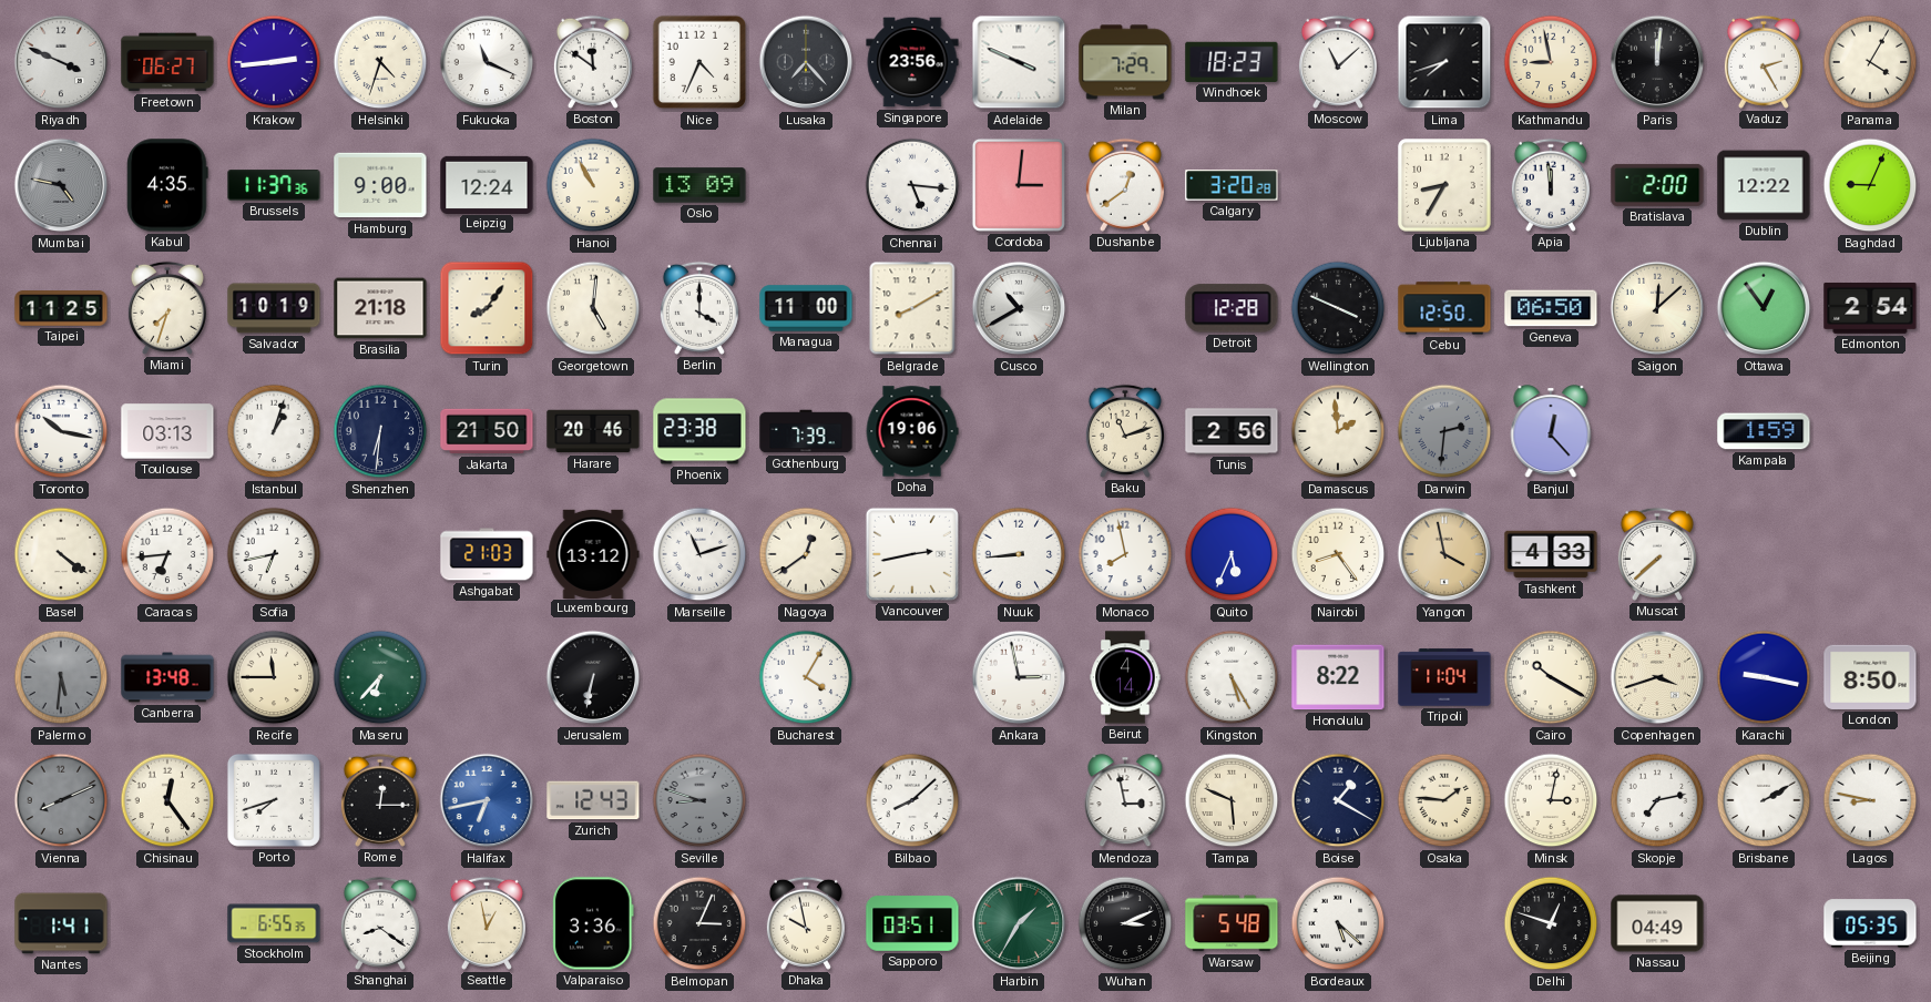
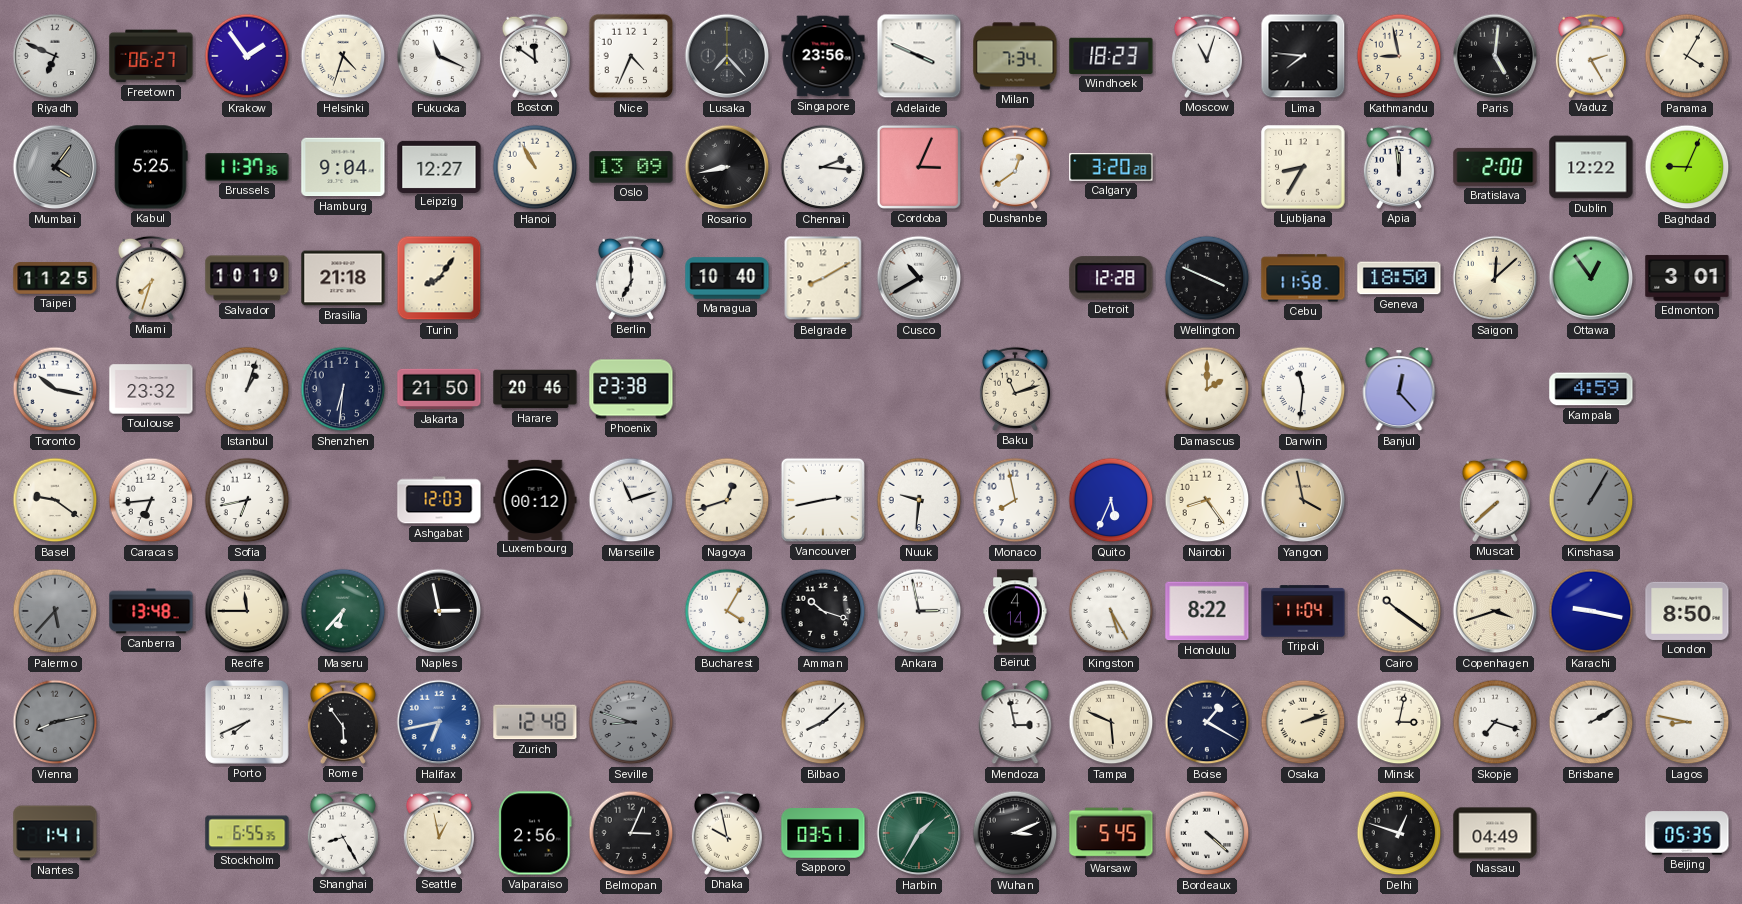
Riyadh: 3:49 -> 6:49 (55, 56)
Krakow: 2:44 -> 1:54 (247, 56)
Milan: 7:29 -> 7:34 (1015, 56)
Moscow: 11:08 -> 11:03 (1207, 56)
Lima: 7:42 -> 7:46 (1303, 56)
Paris: 12:01 -> 5:01 (1495, 56)
Mumbai: 4:47 -> 4:06 (55, 167)
Kabul: 4:35 -> 5:25 (151, 167)
Hamburg: 9:00 -> 9:04 (343, 167)
Leipzig: 12:24 -> 12:27 (439, 166)
Rosario: none -> 8:43 (727, 167)
Chennai: 5:16 -> 2:16 (823, 167)
Cordoba: 3:01 -> 3:04 (919, 167)
Georgetown: 5:01 -> none (593, 308)
Berlin: 4:00 -> 7:00 (631, 278)
Managua: 11:00 -> 10:40 (727, 278)
Cebu: 12:50 -> 11:58 (1303, 278)
Geneva: 06:50 -> 18:50 (1399, 278)
Edmonton: 2:54 -> 3:01 (1687, 278)
Toulouse: 03:13 -> 23:32 (151, 389)
Gothenburg: 7:39 -> none (806, 431)
Doha: 19:06 -> none (912, 431)
Tunis: 2:56 -> none (1232, 431)
Damascus: 1:59 -> 2:00 (1207, 389)
Darwin: 2:31 -> 11:31 (1303, 389)
Darwin dial: grey -> white (1303, 389)
Kampala: 1:59 -> 4:59 (1591, 389)
Basel: 4:21 -> 9:21 (55, 500)
Ashgabat: 21:03 -> 12:03 (439, 500)
Luxembourg: 13:12 -> 00:12 (535, 499)
Nagoya: 12:39 -> 12:42 (727, 500)
Nuuk: 8:44 -> 9:31 (919, 500)
Tashkent: 4:33 -> none (1551, 554)
Kinshasa: none -> 1:05 (1591, 500)
Palermo: 5:31 -> 5:37 (55, 611)
Naples: none -> 2:58 (439, 611)
Jerusalem: 6:32 -> none (593, 677)
Amman: none -> 10:18 (823, 611)
Cairo: 10:20 -> 10:21 (1399, 611)
Vienna: 8:11 -> 8:13 (55, 722)
Chisinau: 12:24 -> none (167, 800)
Porto: 7:42 -> 7:41 (247, 722)
Rome: 12:15 -> 5:54 (343, 722)
Zurich: 12:43 -> 12:48 (535, 722)
Osaka: 1:46 -> 2:12 (1303, 722)
Skopje: 7:13 -> 7:18 (1495, 722)
Shanghai: 8:21 -> 8:25 (343, 833)
Valparaiso: 3:36 -> 2:56 (535, 833)
Warsaw: 5:48 -> 5:45 (1111, 833)
Bordeaux: 5:22 -> 4:22 (1207, 833)
